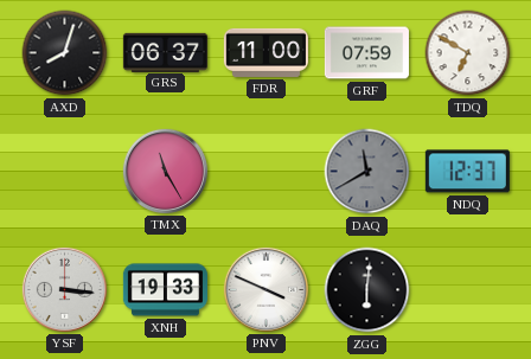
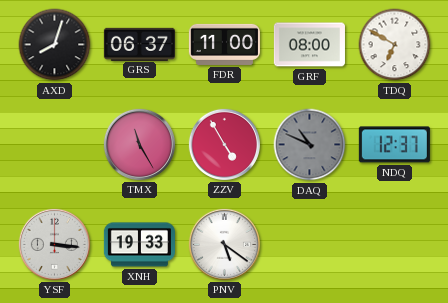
GRF: 07:59 -> 08:00 (309, 45)
ZZV: none -> 4:55 (224, 144)
DAQ: 11:40 -> 10:49 (310, 145)
PNV: 3:49 -> 5:21 (224, 244)
ZGG: 6:01 -> none (367, 290)
